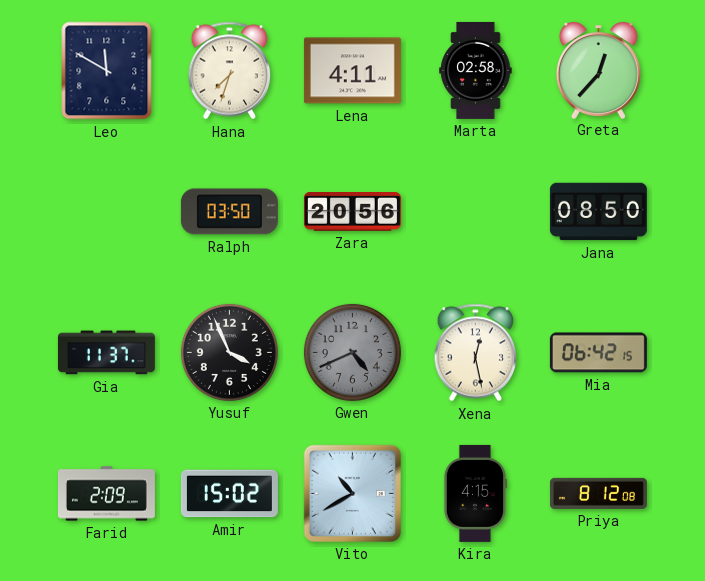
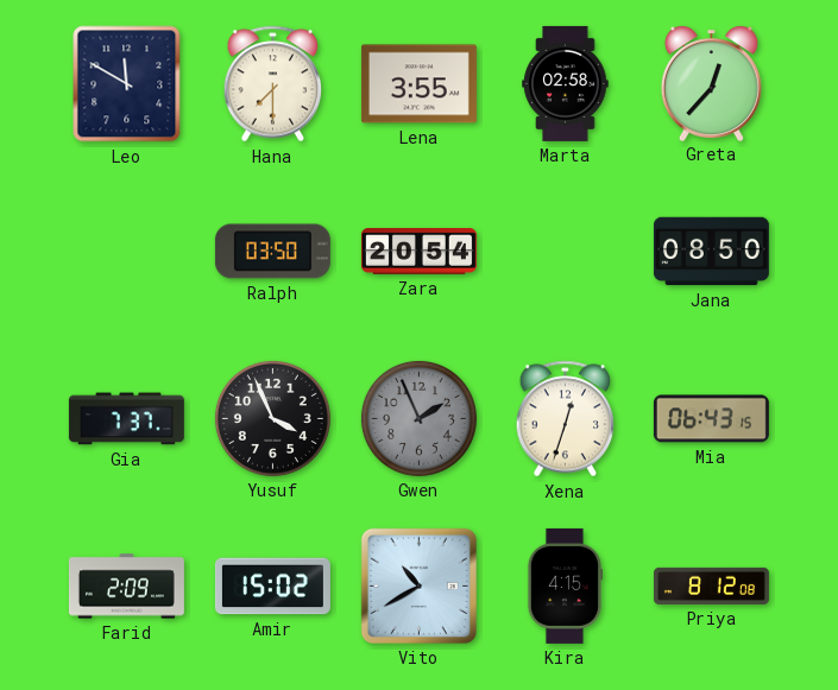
Hana: 7:33 -> 7:30 (273, 84)
Lena: 4:11 -> 3:55 (418, 84)
Zara: 20:56 -> 20:54 (418, 252)
Gia: 11:37 -> 7:37 (126, 419)
Gwen: 4:41 -> 1:56 (418, 418)
Xena: 12:28 -> 12:33 (566, 419)
Mia: 06:42 -> 06:43 (711, 419)
